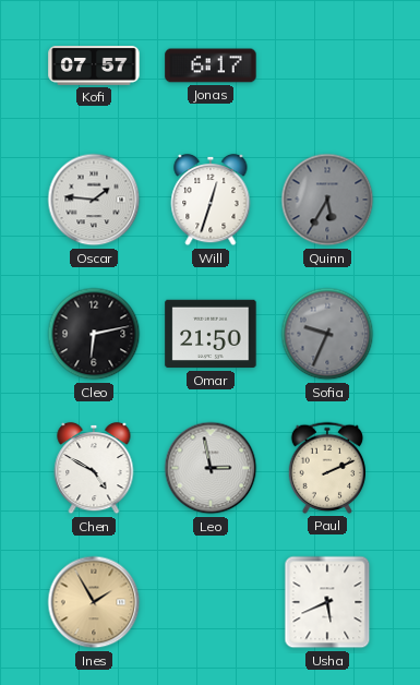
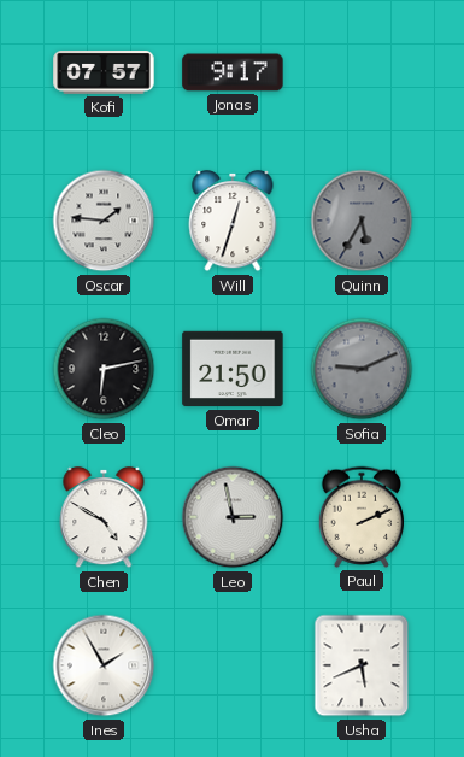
Jonas: 6:17 -> 9:17 (233, 72)
Sofia: 9:34 -> 9:11 (362, 369)
Ines dial: champagne -> white (104, 665)
